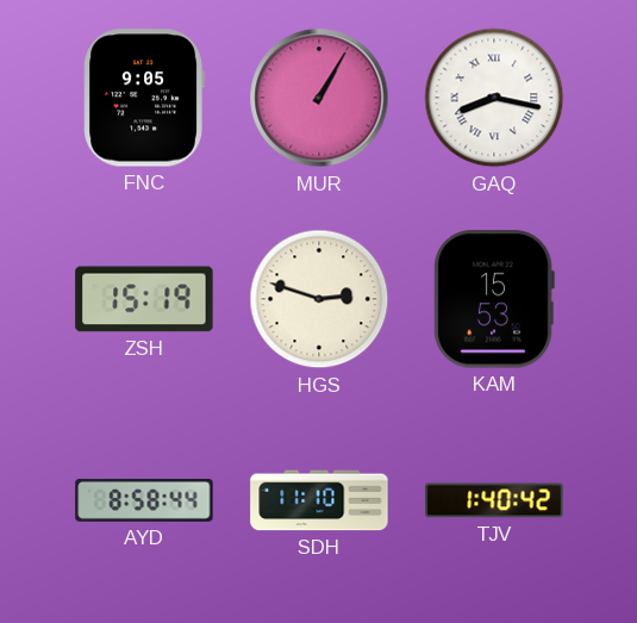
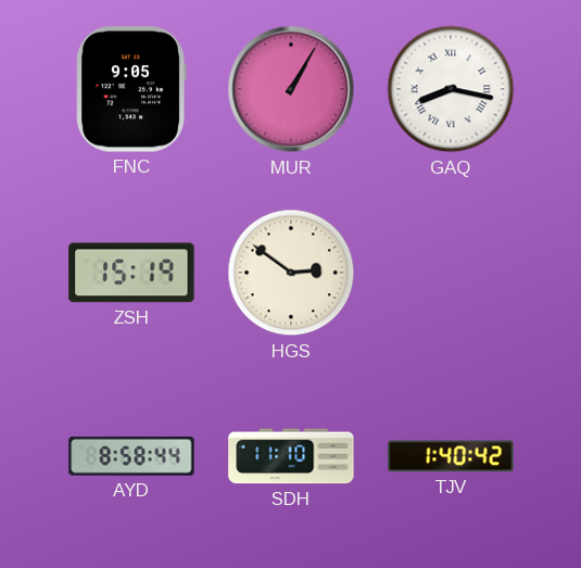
HGS: 2:48 -> 2:51 (291, 273)
KAM: 15:53 -> none (494, 299)
